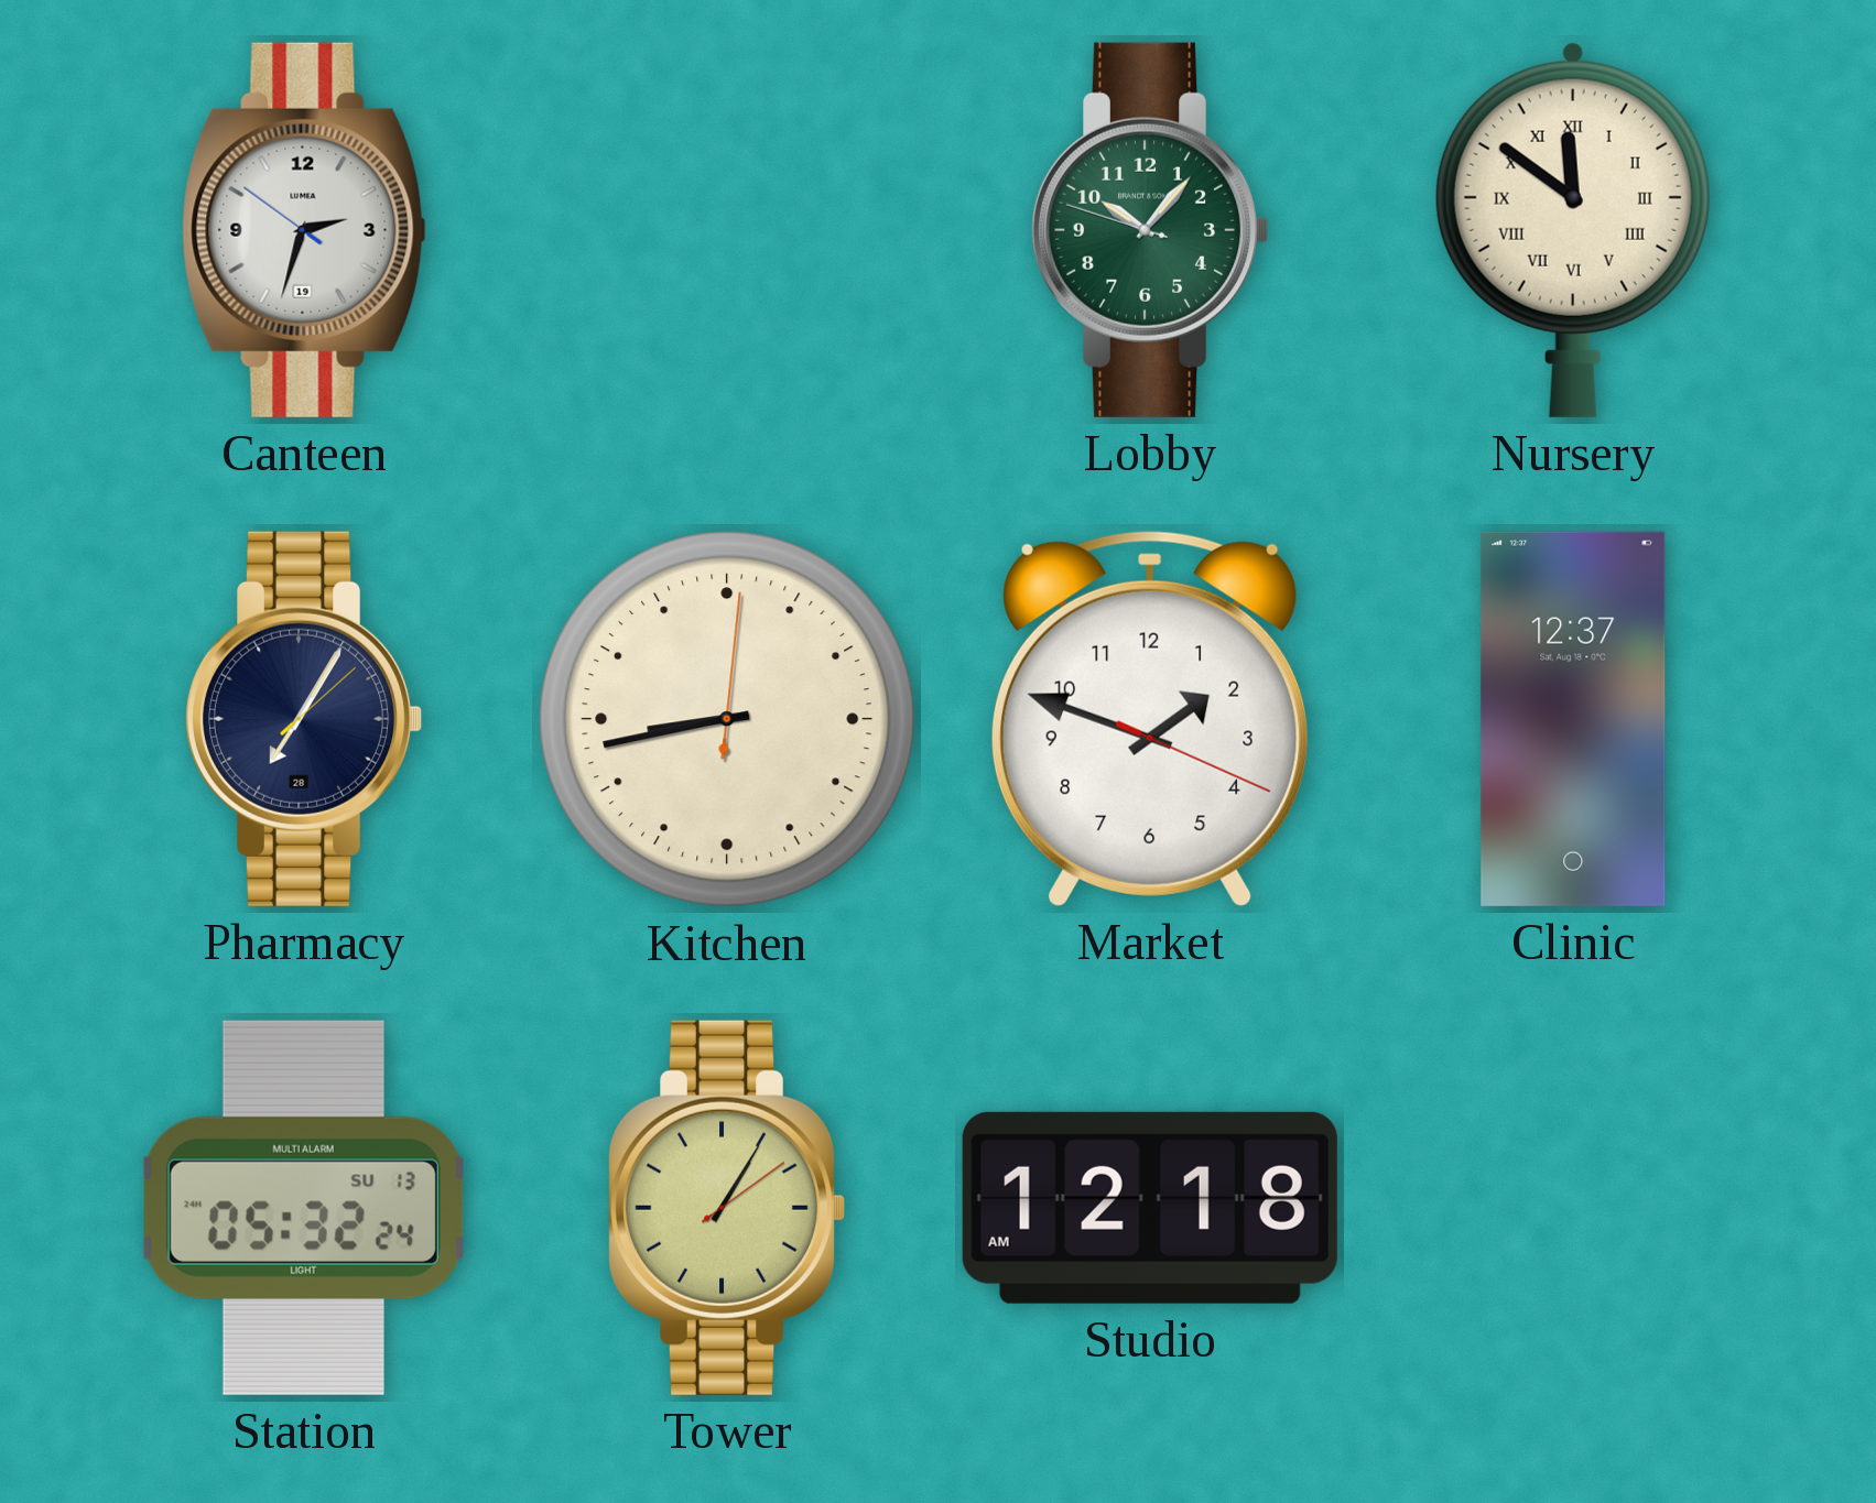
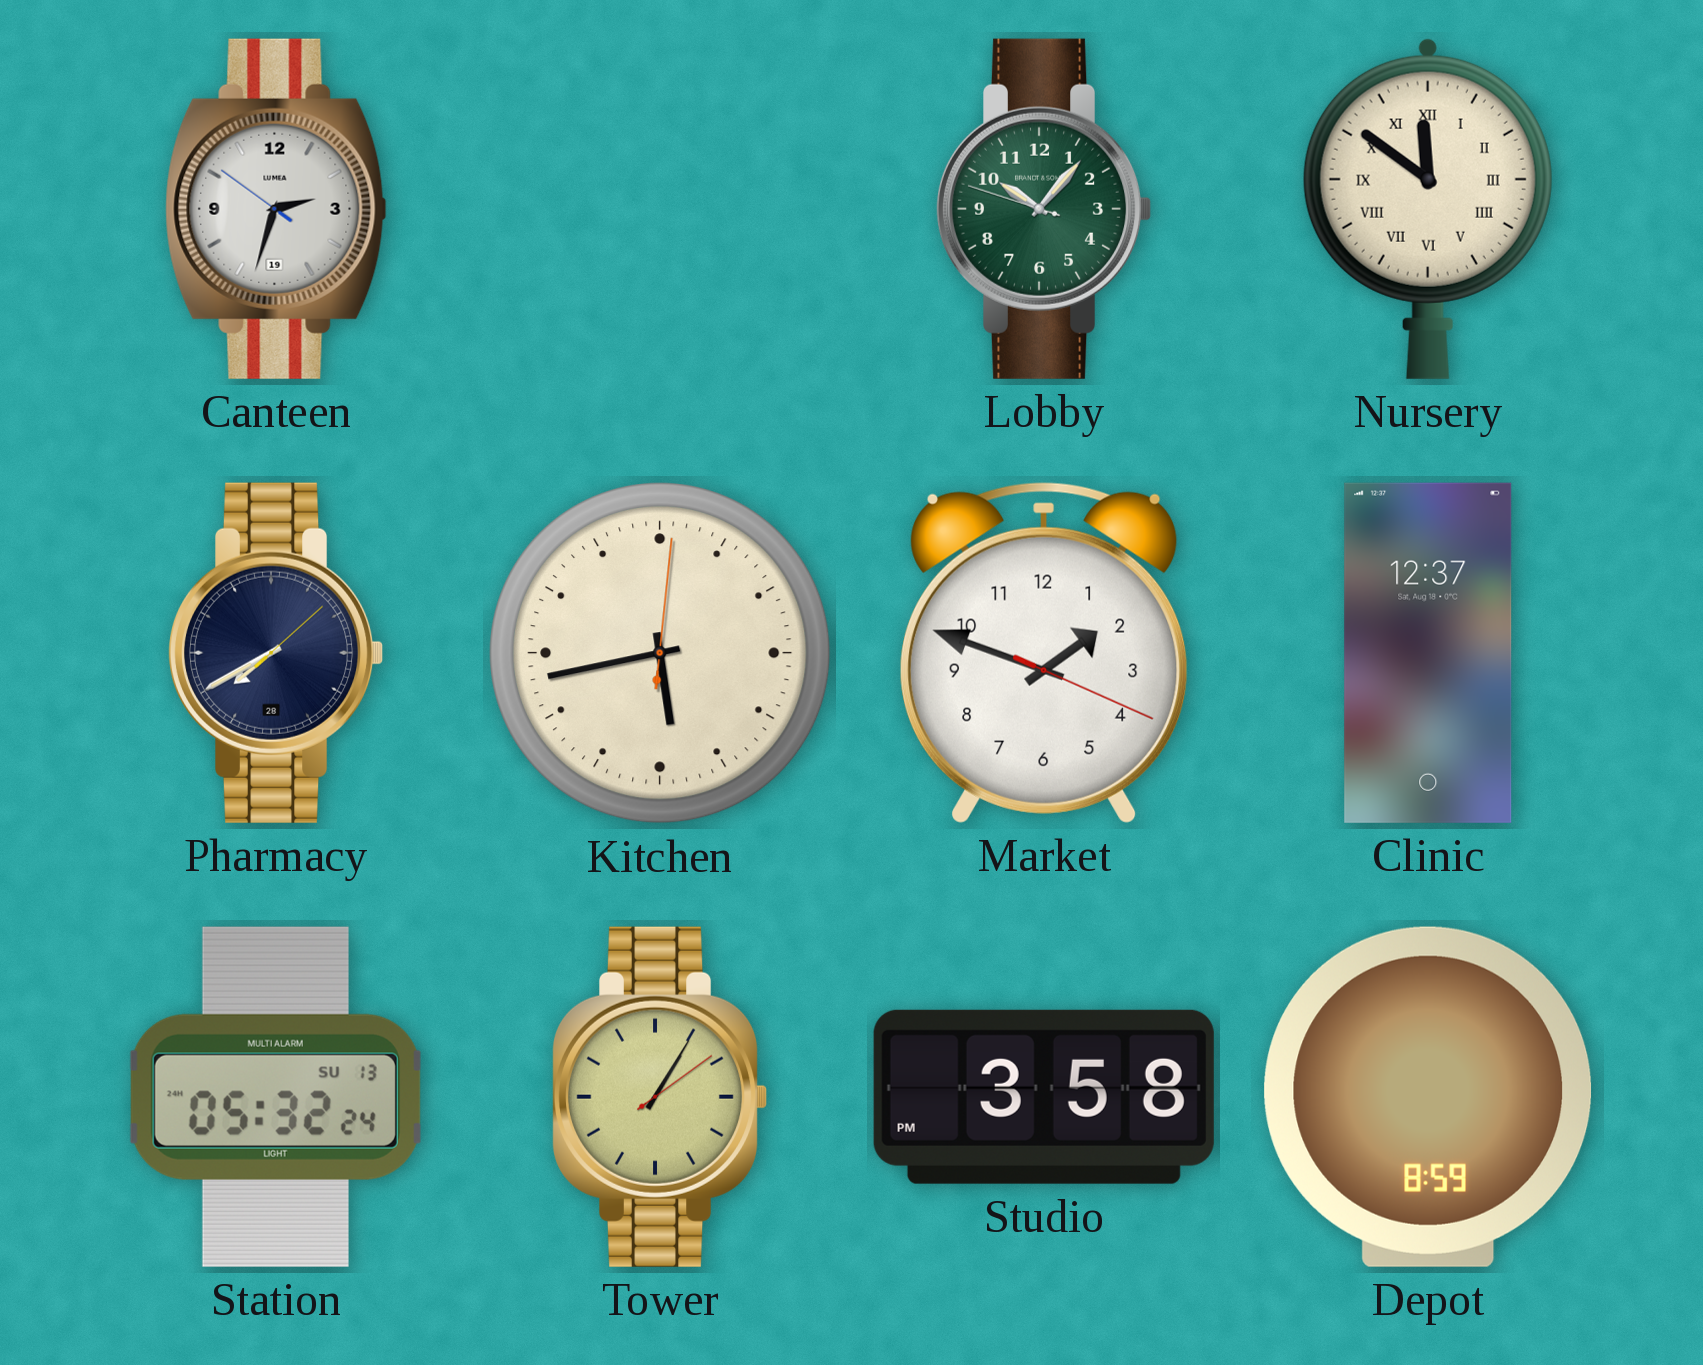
Pharmacy: 7:05 -> 7:40 (276, 653)
Kitchen: 8:43 -> 5:43 (661, 654)
Studio: 12:18 -> 3:58 (1044, 1097)
Depot: none -> 8:59 (1428, 1097)
